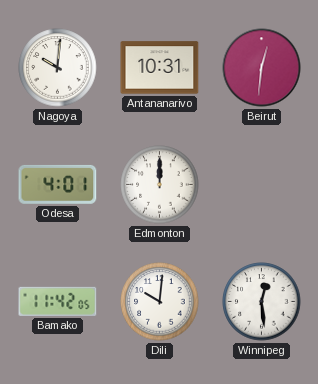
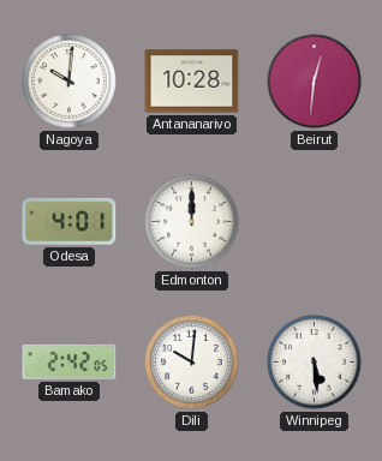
Antananarivo: 10:31 -> 10:28 (192, 82)
Bamako: 11:42 -> 2:42 (70, 361)
Winnipeg: 12:29 -> 5:29 (315, 363)
